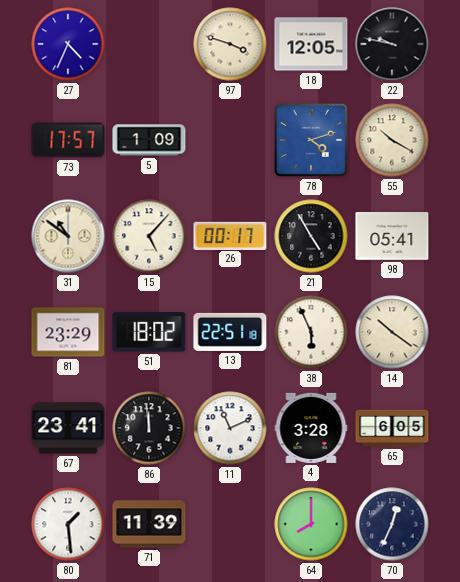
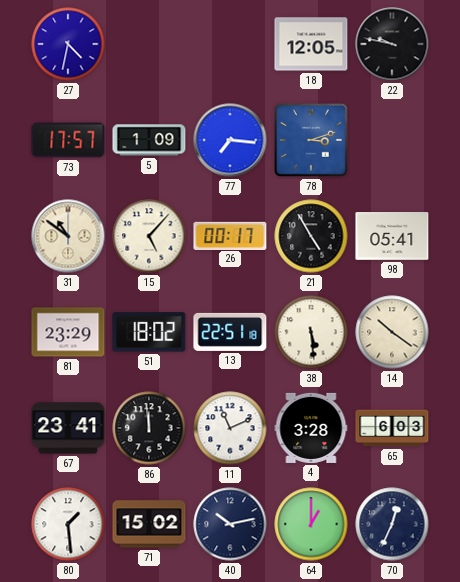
27: 4:34 -> 4:32 (68, 44)
97: 3:48 -> none (230, 44)
77: none -> 7:16 (230, 140)
78: 4:12 -> 3:12 (311, 140)
55: 10:20 -> none (392, 140)
38: 5:56 -> 5:29 (311, 332)
65: 6:05 -> 6:03 (392, 428)
71: 11:39 -> 15:02 (149, 524)
40: none -> 10:13 (230, 524)
64: 8:00 -> 1:00 (311, 524)
